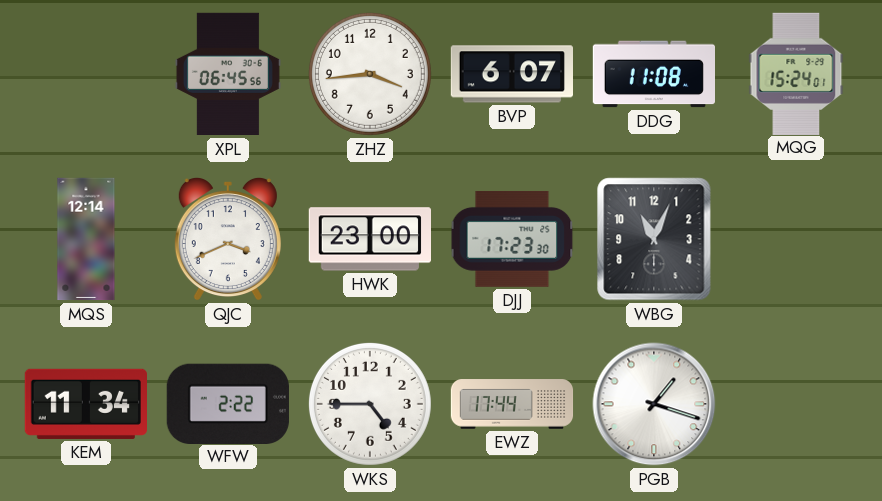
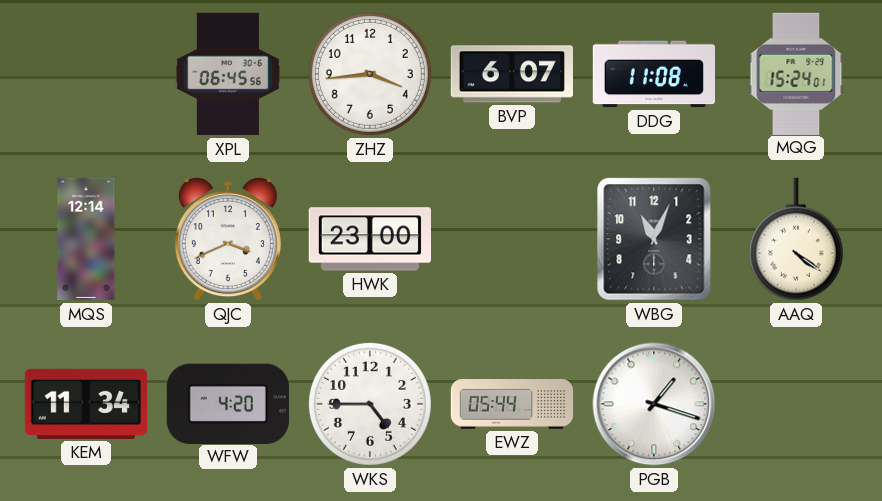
DJJ: 17:23 -> none (512, 239)
AAQ: none -> 4:21 (796, 239)
WFW: 2:22 -> 4:20 (228, 403)
EWZ: 17:44 -> 05:44 (512, 404)
